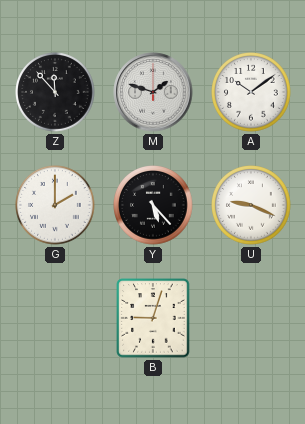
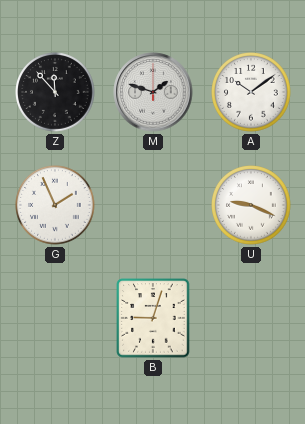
G: 2:00 -> 1:56 (56, 206)
Y: 5:23 -> none (154, 206)
